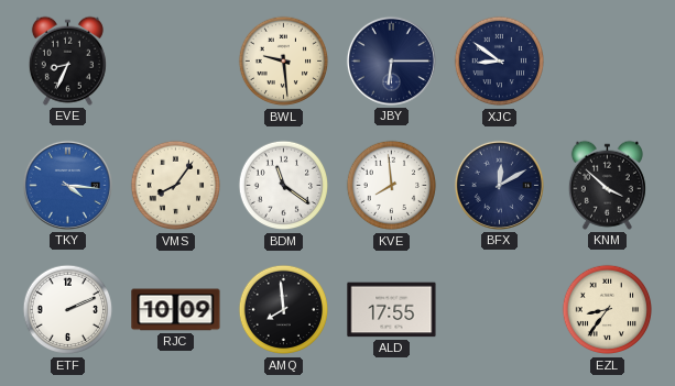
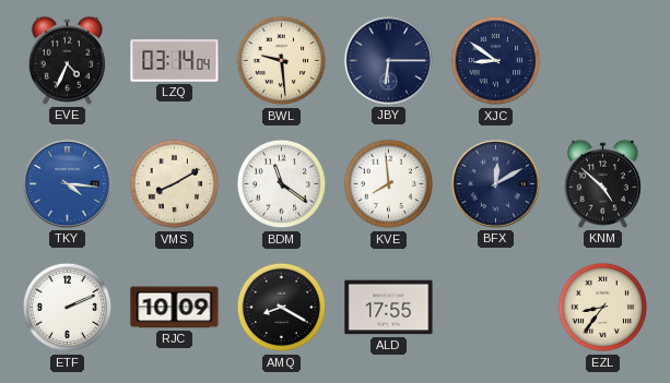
EVE: 8:34 -> 4:34 (67, 60)
LZQ: none -> 03:14 (175, 61)
VMS: 8:06 -> 8:10 (175, 184)
KNM: 3:52 -> 4:52 (602, 183)
AMQ: 7:59 -> 8:20 (282, 308)
